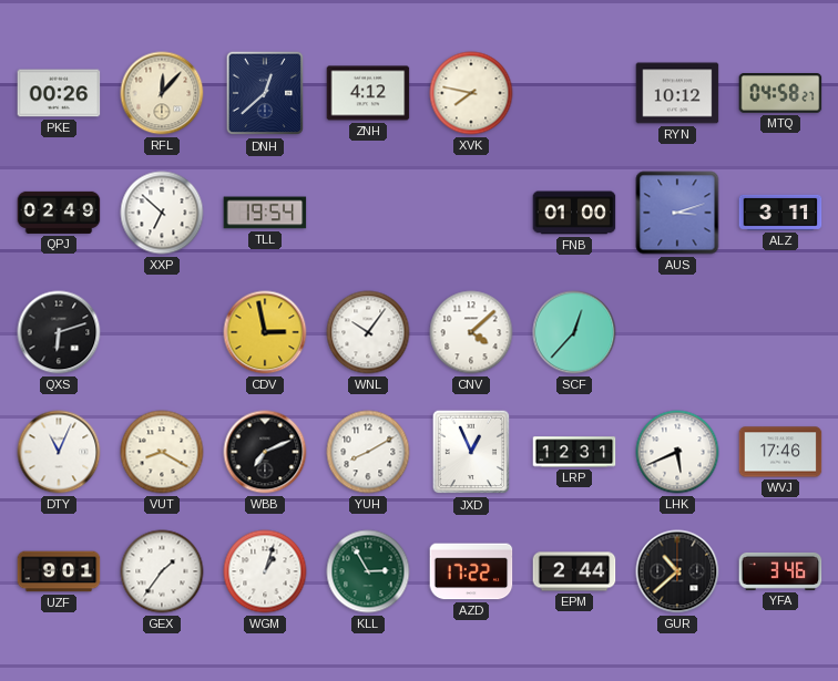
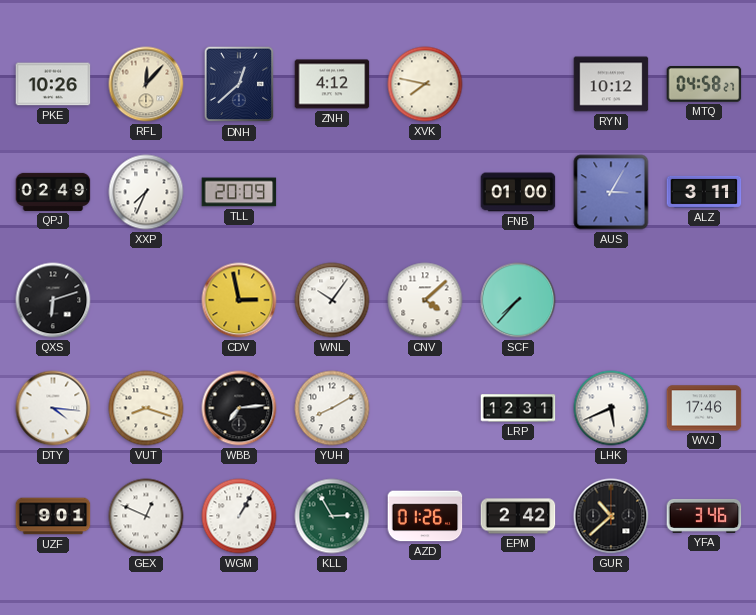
PKE: 00:26 -> 10:26 (53, 84)
XXP: 6:52 -> 7:34 (146, 192)
TLL: 19:54 -> 20:09 (239, 192)
AUS: 3:12 -> 3:05 (611, 192)
SCF: 12:37 -> 7:37 (518, 300)
DTY: 11:04 -> 4:16 (53, 408)
VUT: 8:20 -> 8:18 (146, 408)
WBB: 7:11 -> 7:14 (239, 408)
JXD: 12:56 -> none (471, 452)
GEX: 1:36 -> 12:49 (146, 516)
WGM: 1:03 -> 1:05 (239, 516)
AZD: 17:22 -> 01:26 (425, 516)
EPM: 2:44 -> 2:42 (518, 516)
